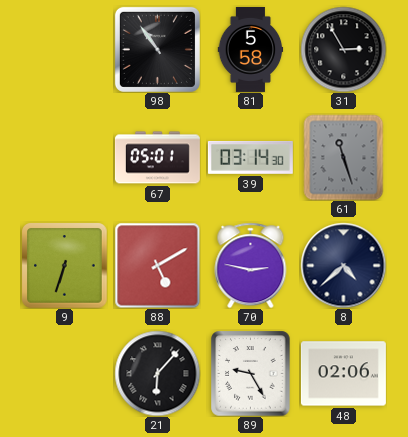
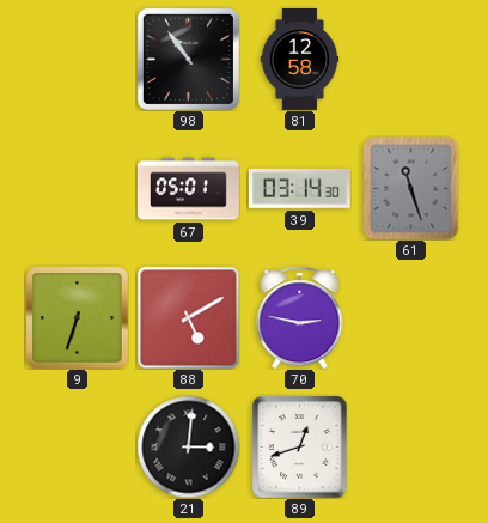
81: 5:58 -> 12:58 (300, 59)
31: 2:55 -> none (343, 49)
8: 4:38 -> none (343, 265)
21: 6:07 -> 3:01 (188, 446)
89: 9:25 -> 12:42 (300, 446)
48: 02:06 -> none (343, 374)
